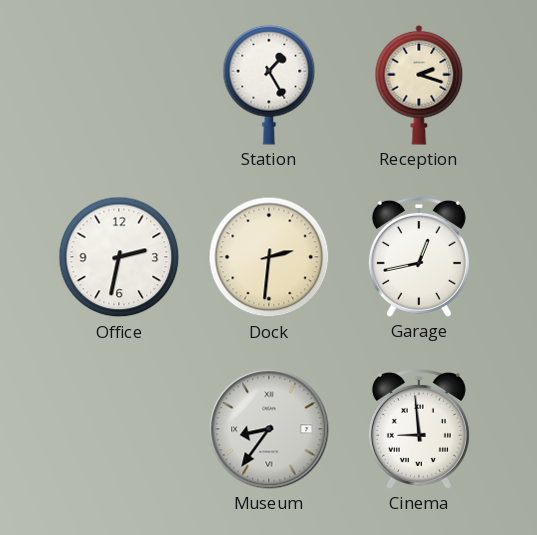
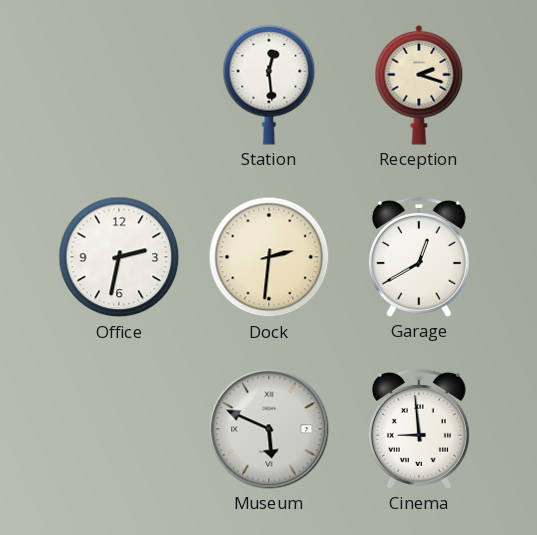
Station: 1:25 -> 12:29 (269, 85)
Garage: 12:43 -> 12:40 (419, 257)
Museum: 8:36 -> 5:49 (269, 429)
